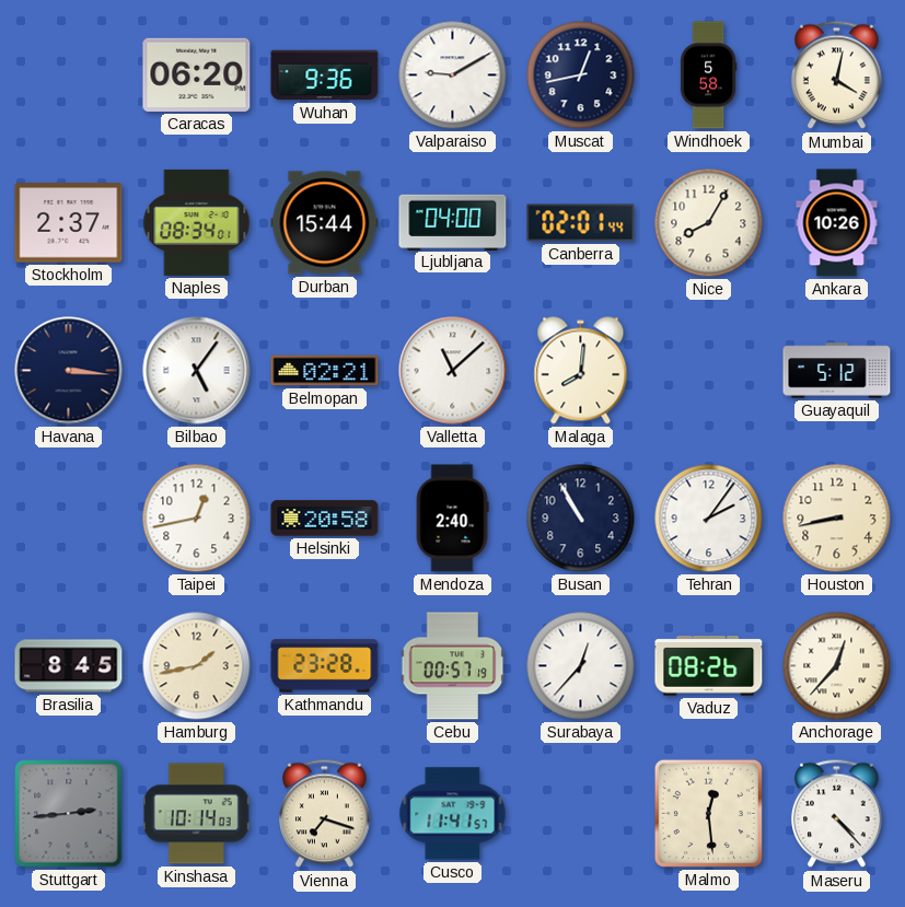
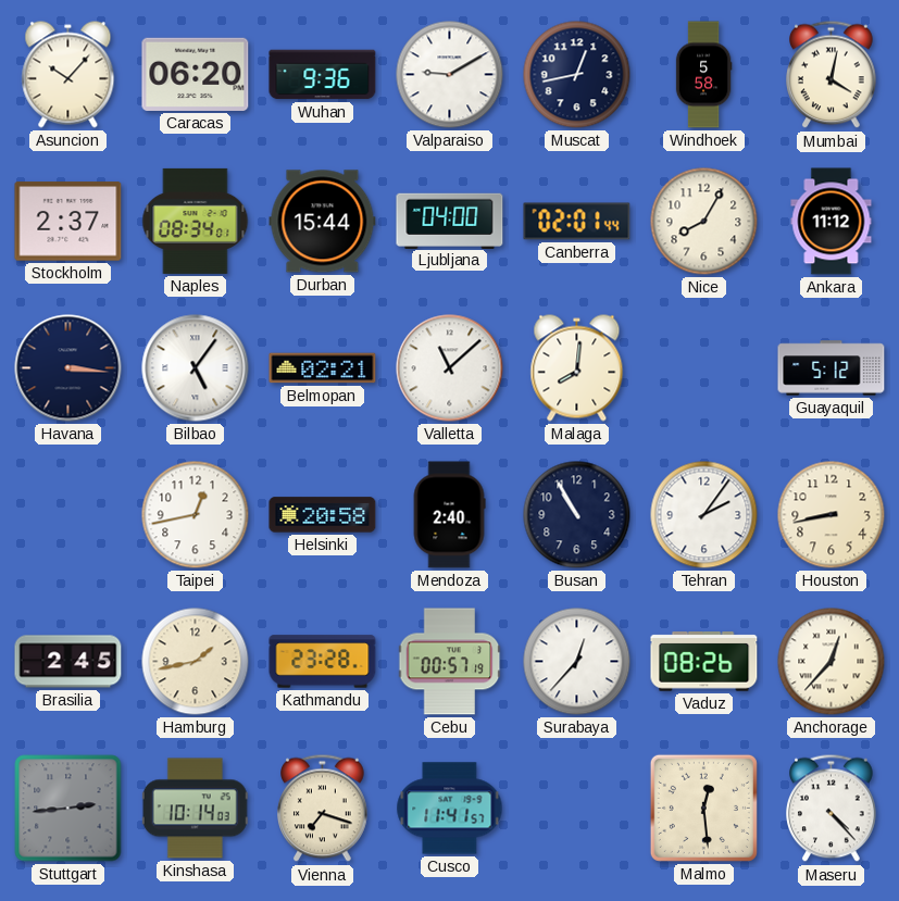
Asuncion: none -> 10:07 (68, 75)
Ankara: 10:26 -> 11:12 (832, 222)
Brasilia: 8:45 -> 2:45 (68, 662)
